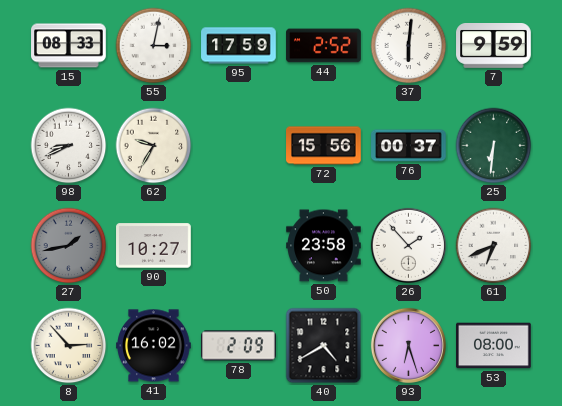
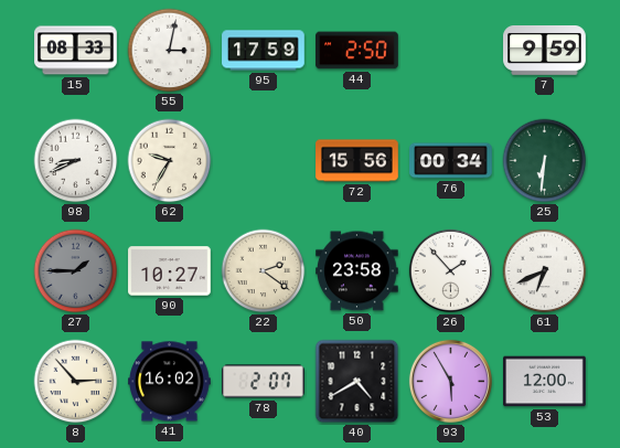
44: 2:52 -> 2:50 (357, 51)
37: 6:01 -> none (409, 46)
76: 00:37 -> 00:34 (451, 161)
27: 1:43 -> 1:45 (76, 271)
22: none -> 2:21 (264, 271)
78: 2:09 -> 2:07 (264, 382)
93: 6:27 -> 5:55 (450, 381)
53: 08:00 -> 12:00 (545, 382)
